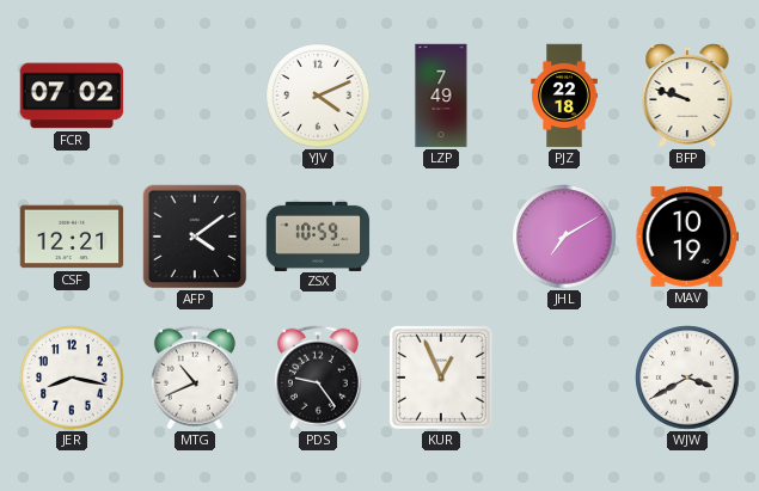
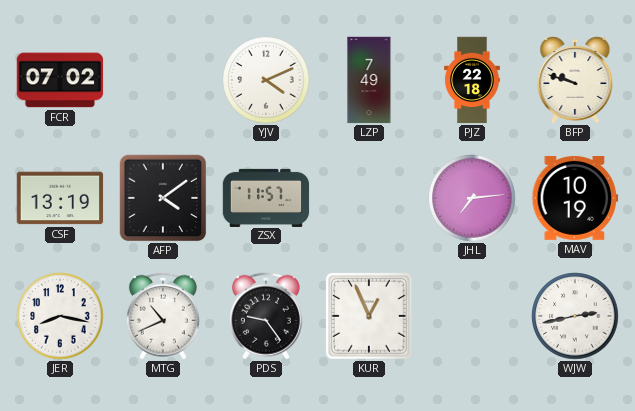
CSF: 12:21 -> 13:19 (60, 198)
ZSX: 10:59 -> 11:57 (266, 197)
JHL: 7:10 -> 7:14 (472, 198)
WJW: 3:40 -> 2:43 (575, 316)
